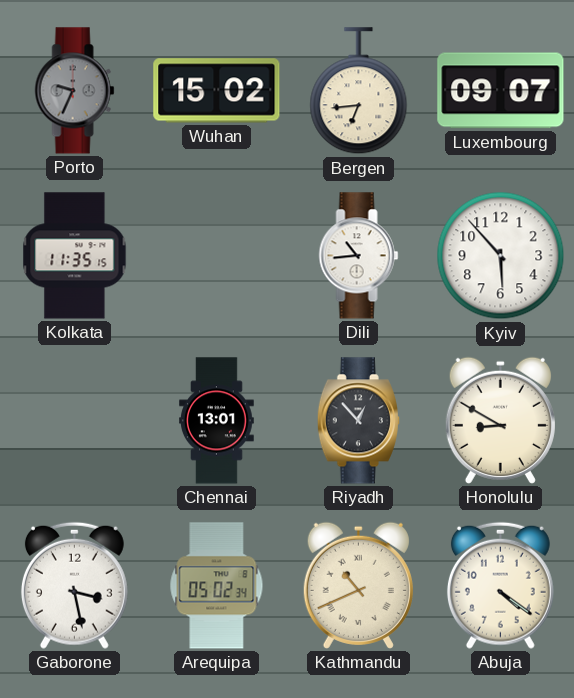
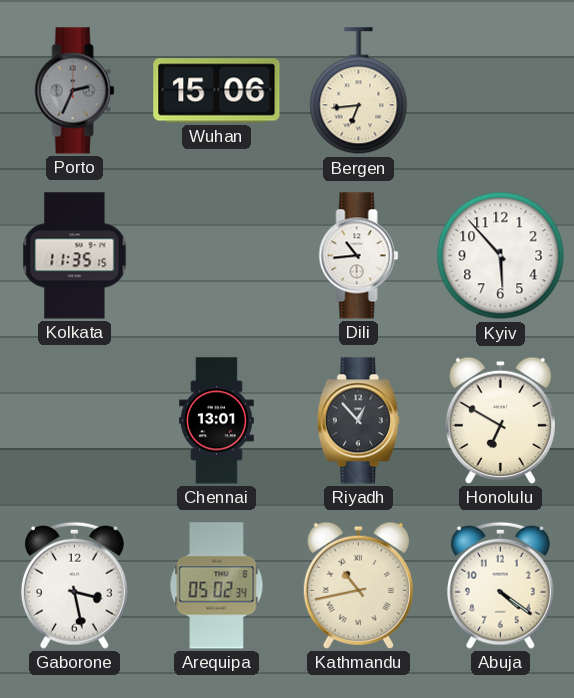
Porto: 9:34 -> 2:34 (75, 91)
Wuhan: 15:02 -> 15:06 (217, 91)
Luxembourg: 09:07 -> none (501, 91)
Honolulu: 8:50 -> 6:50 (500, 420)
Kathmandu: 10:41 -> 10:43 (358, 585)
